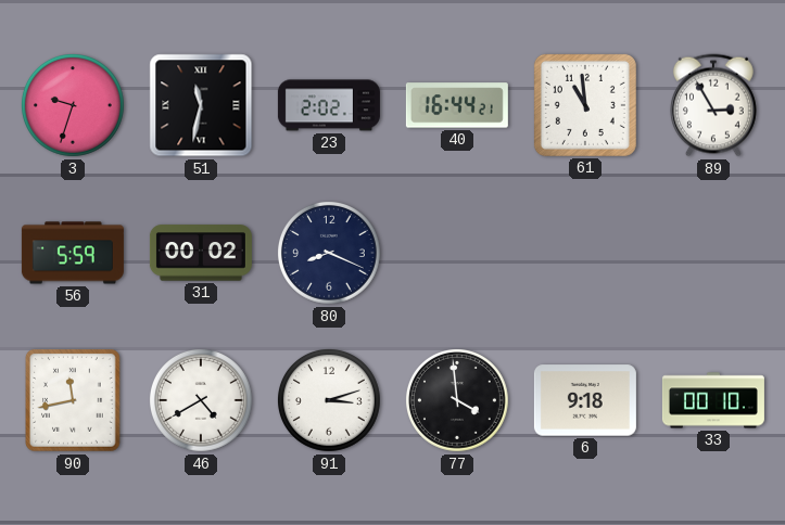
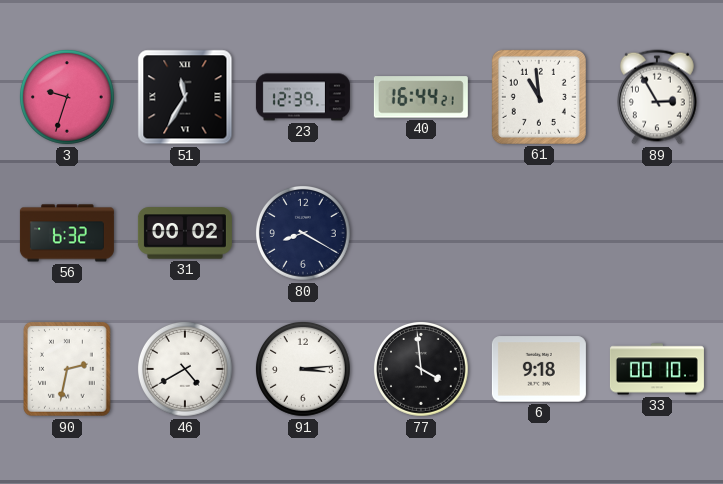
51: 11:32 -> 11:35 (185, 97)
23: 2:02 -> 12:39 (303, 97)
56: 5:59 -> 6:32 (67, 233)
80: 8:19 -> 8:20 (304, 234)
90: 11:43 -> 2:32 (68, 369)
91: 3:12 -> 3:14 (304, 370)
